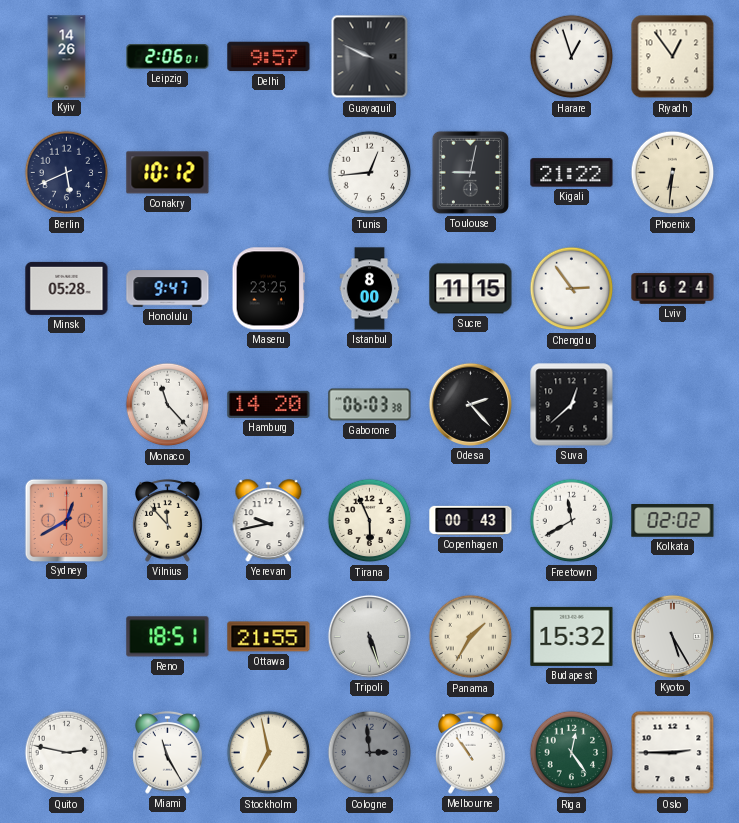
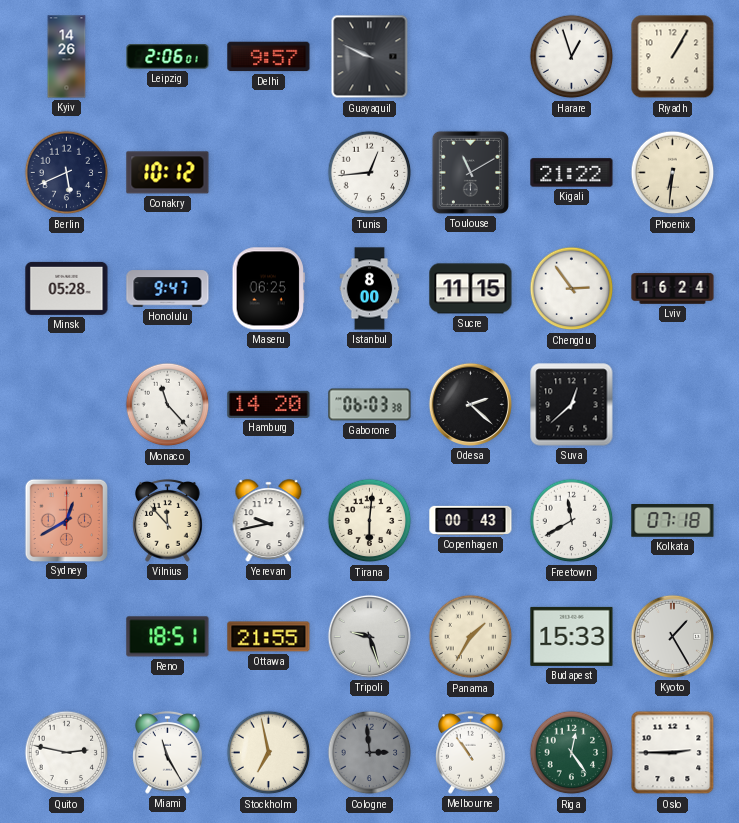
Riyadh: 12:54 -> 1:05 (673, 57)
Toulouse: 9:02 -> 11:10 (470, 172)
Maseru: 23:25 -> 06:25 (268, 289)
Odesa: 2:23 -> 2:22 (470, 404)
Tirana: 5:56 -> 6:01 (370, 521)
Kolkata: 02:02 -> 07:18 (673, 521)
Tripoli: 5:27 -> 9:27 (369, 636)
Budapest: 15:32 -> 15:33 (572, 636)
Kyoto: 5:25 -> 1:25 (672, 636)
